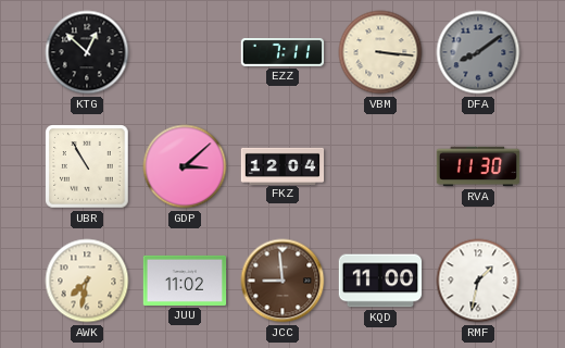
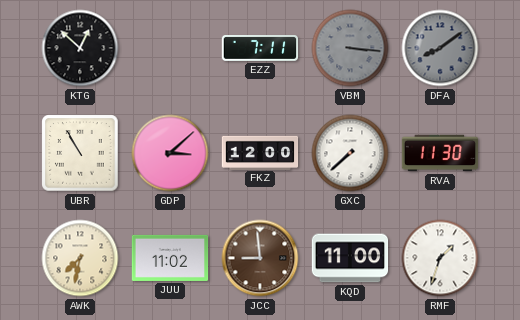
VBM dial: cream -> grey (350, 48)
FKZ: 12:04 -> 12:00 (260, 152)
GXC: none -> 7:38 (350, 153)
RMF: 1:32 -> 1:33 (440, 258)
